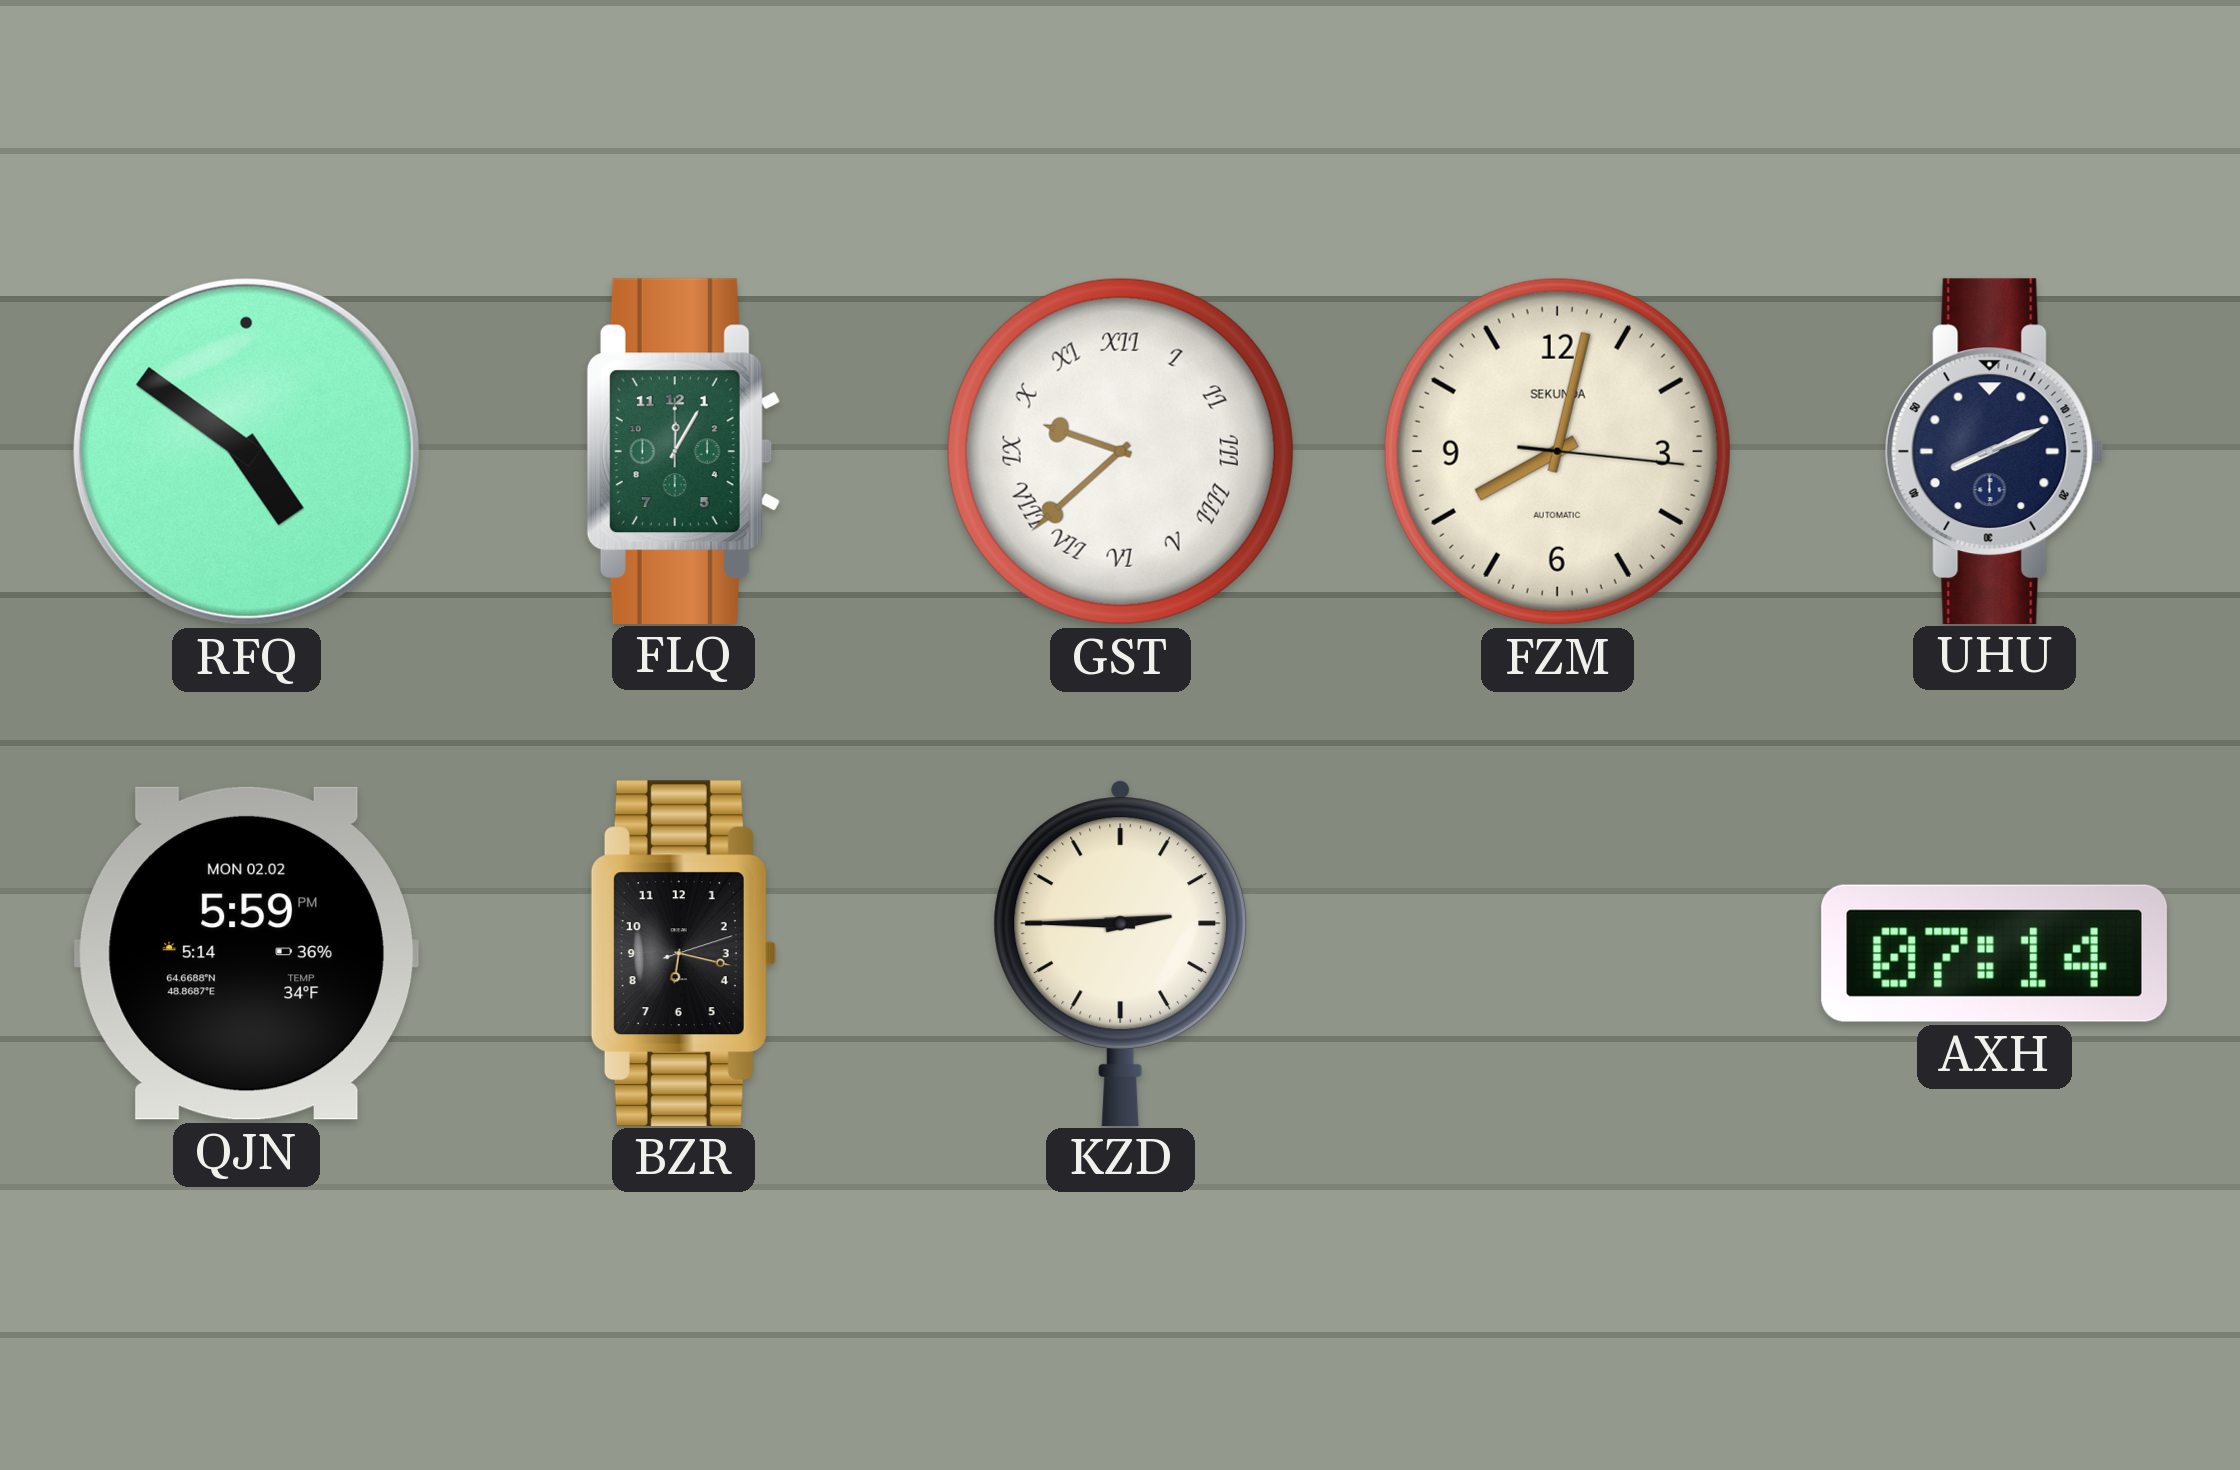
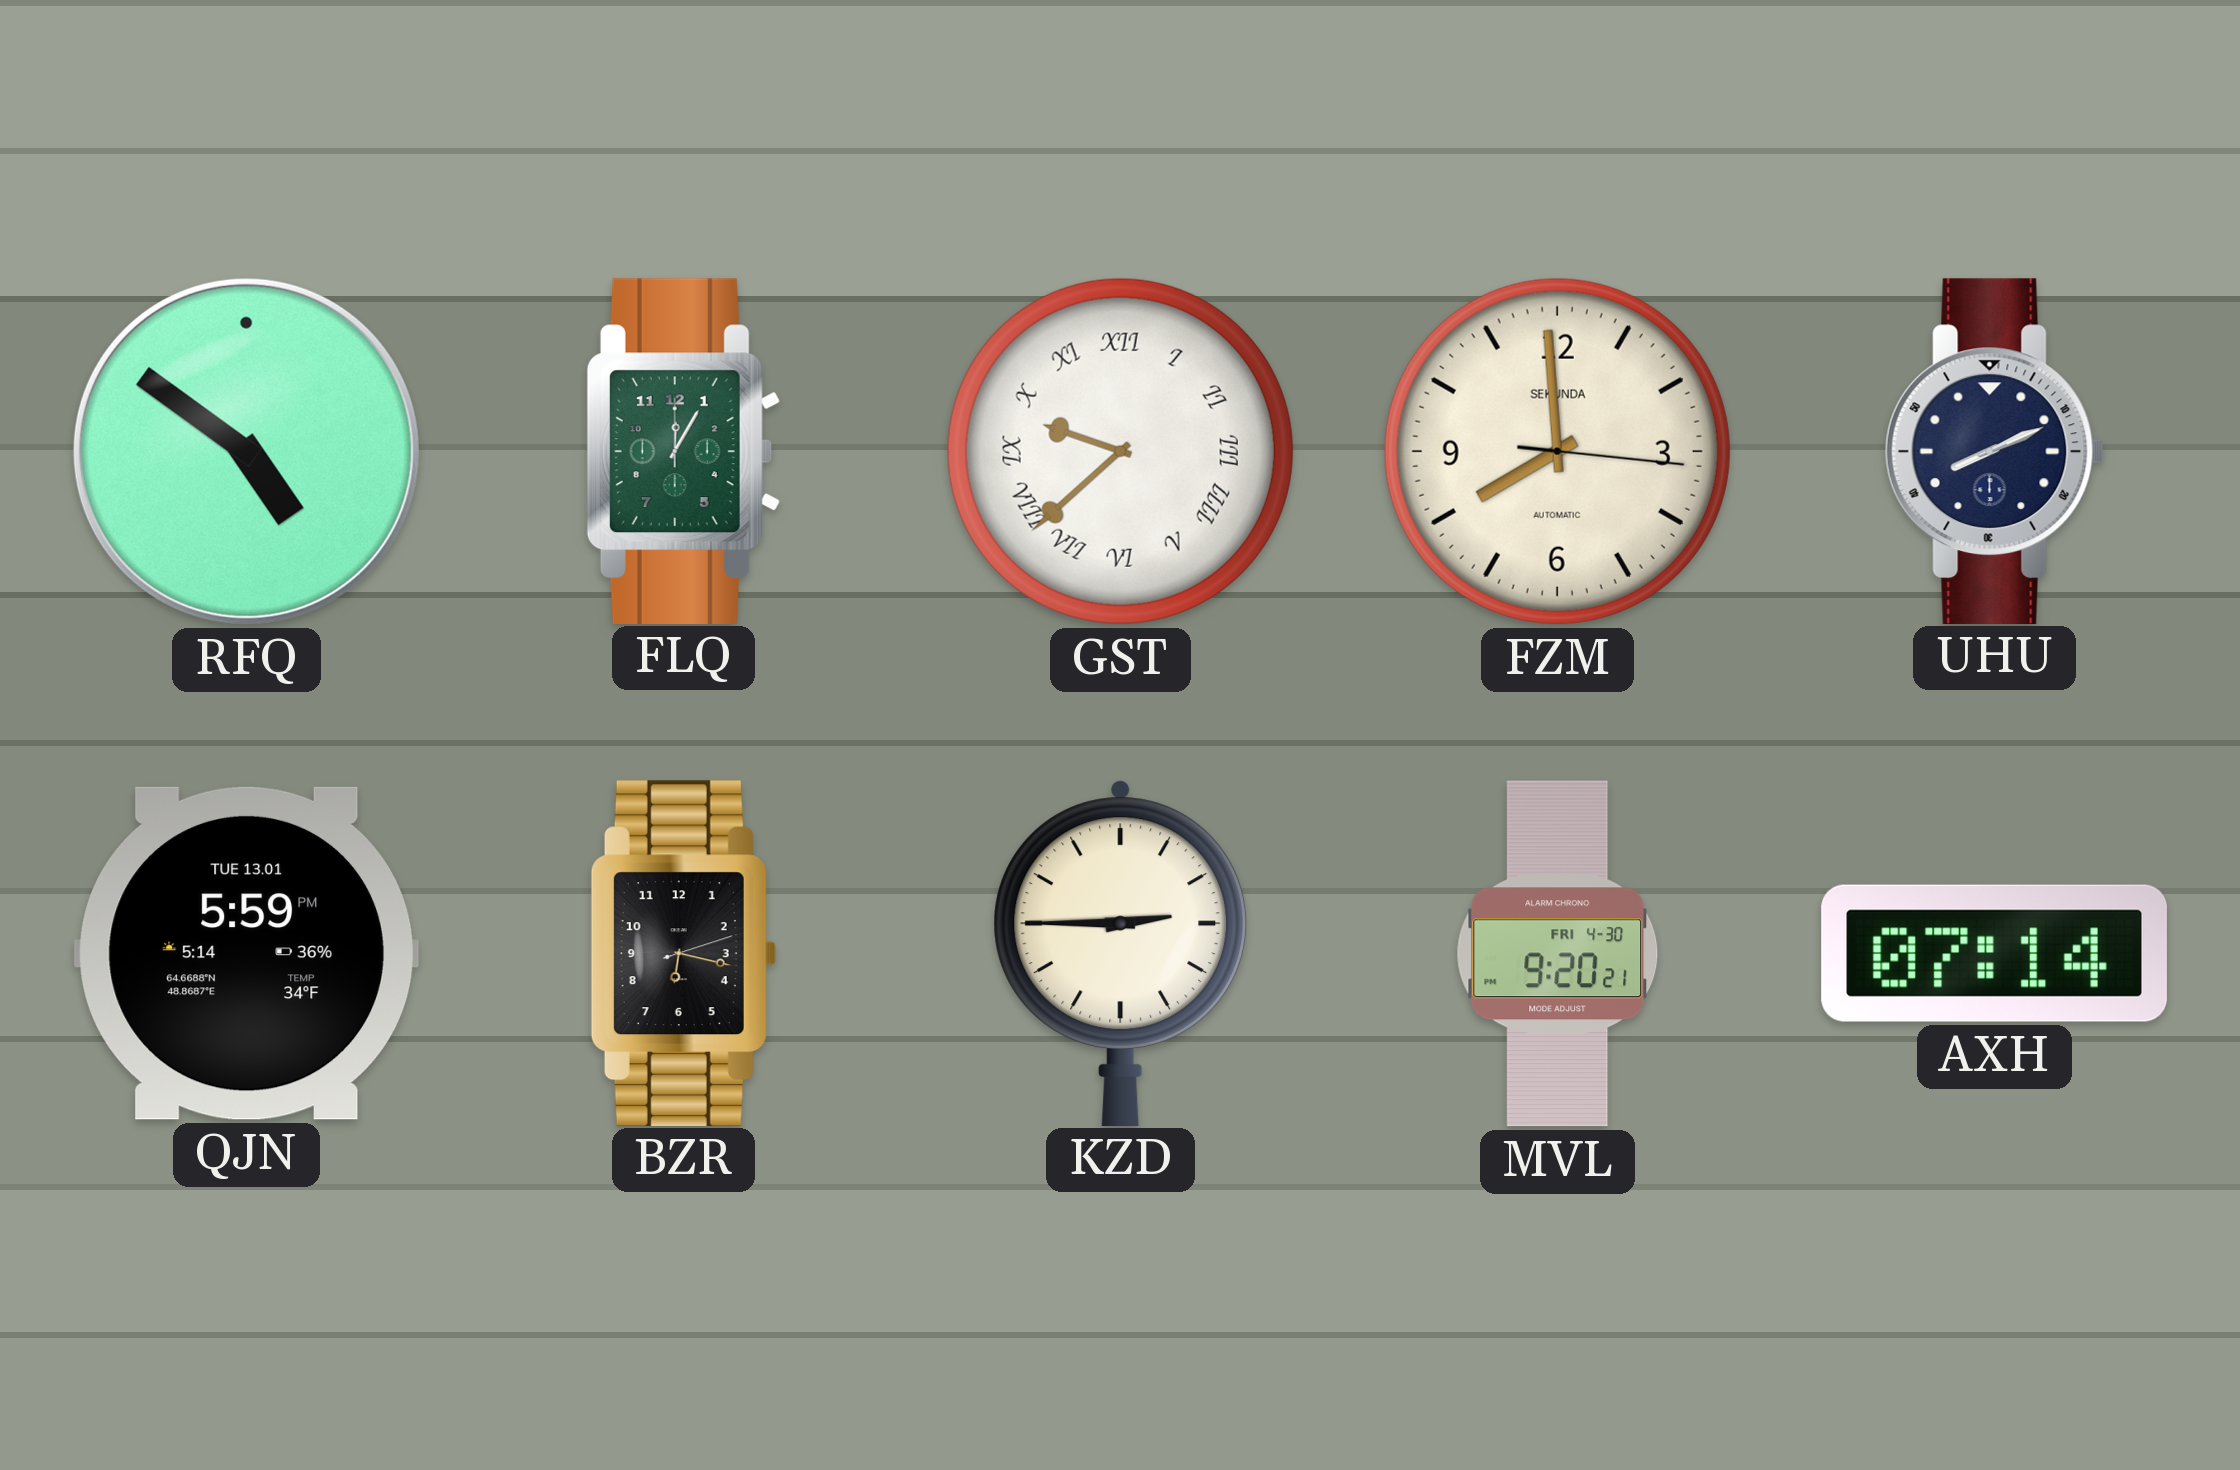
FZM: 8:02 -> 7:59 (1557, 451)
QJN date: MON 02.02 -> TUE 13.01 (246, 953)
MVL: none -> 9:20 (1558, 954)
